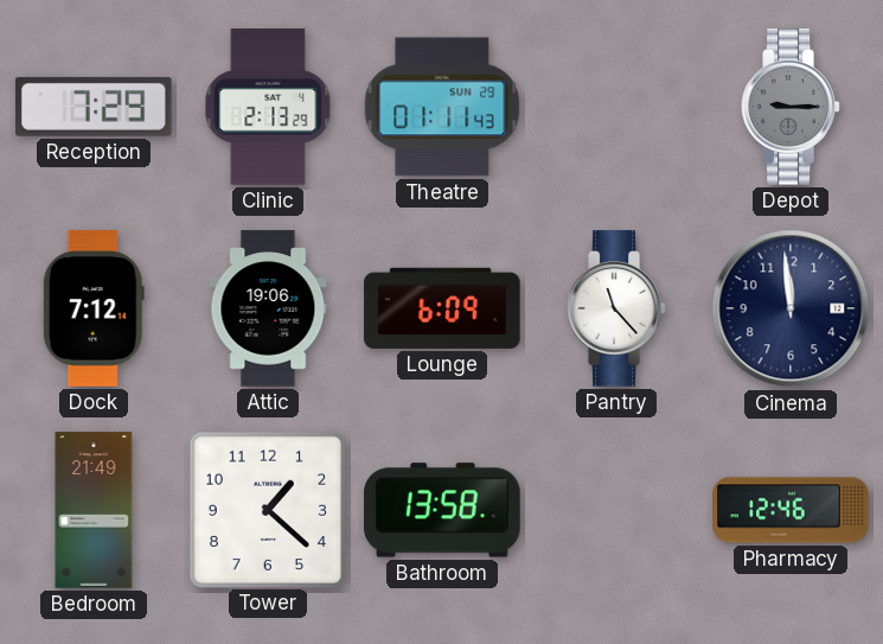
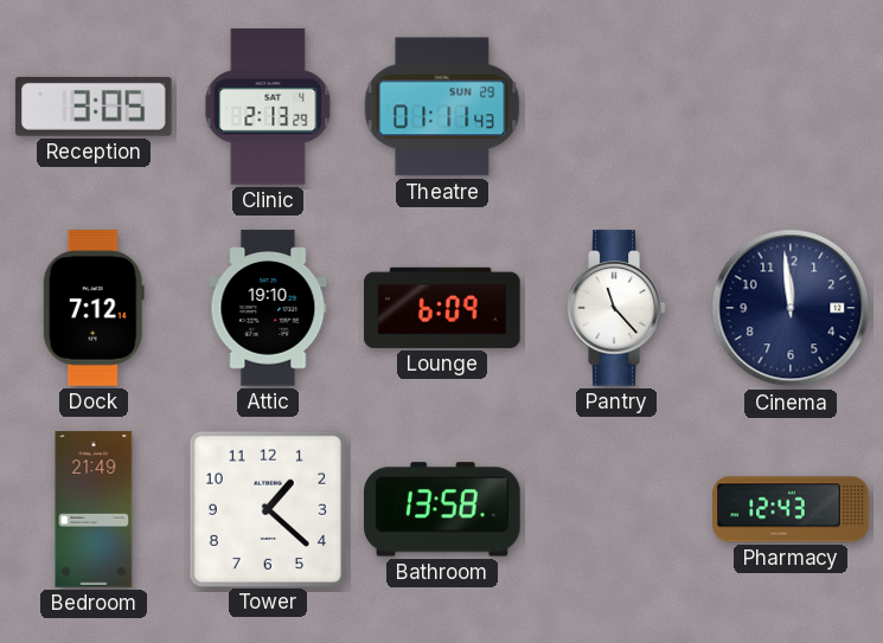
Reception: 7:29 -> 3:05 (94, 107)
Depot: 9:15 -> none (791, 107)
Attic: 19:06 -> 19:10 (268, 308)
Pharmacy: 12:46 -> 12:43 (791, 509)
